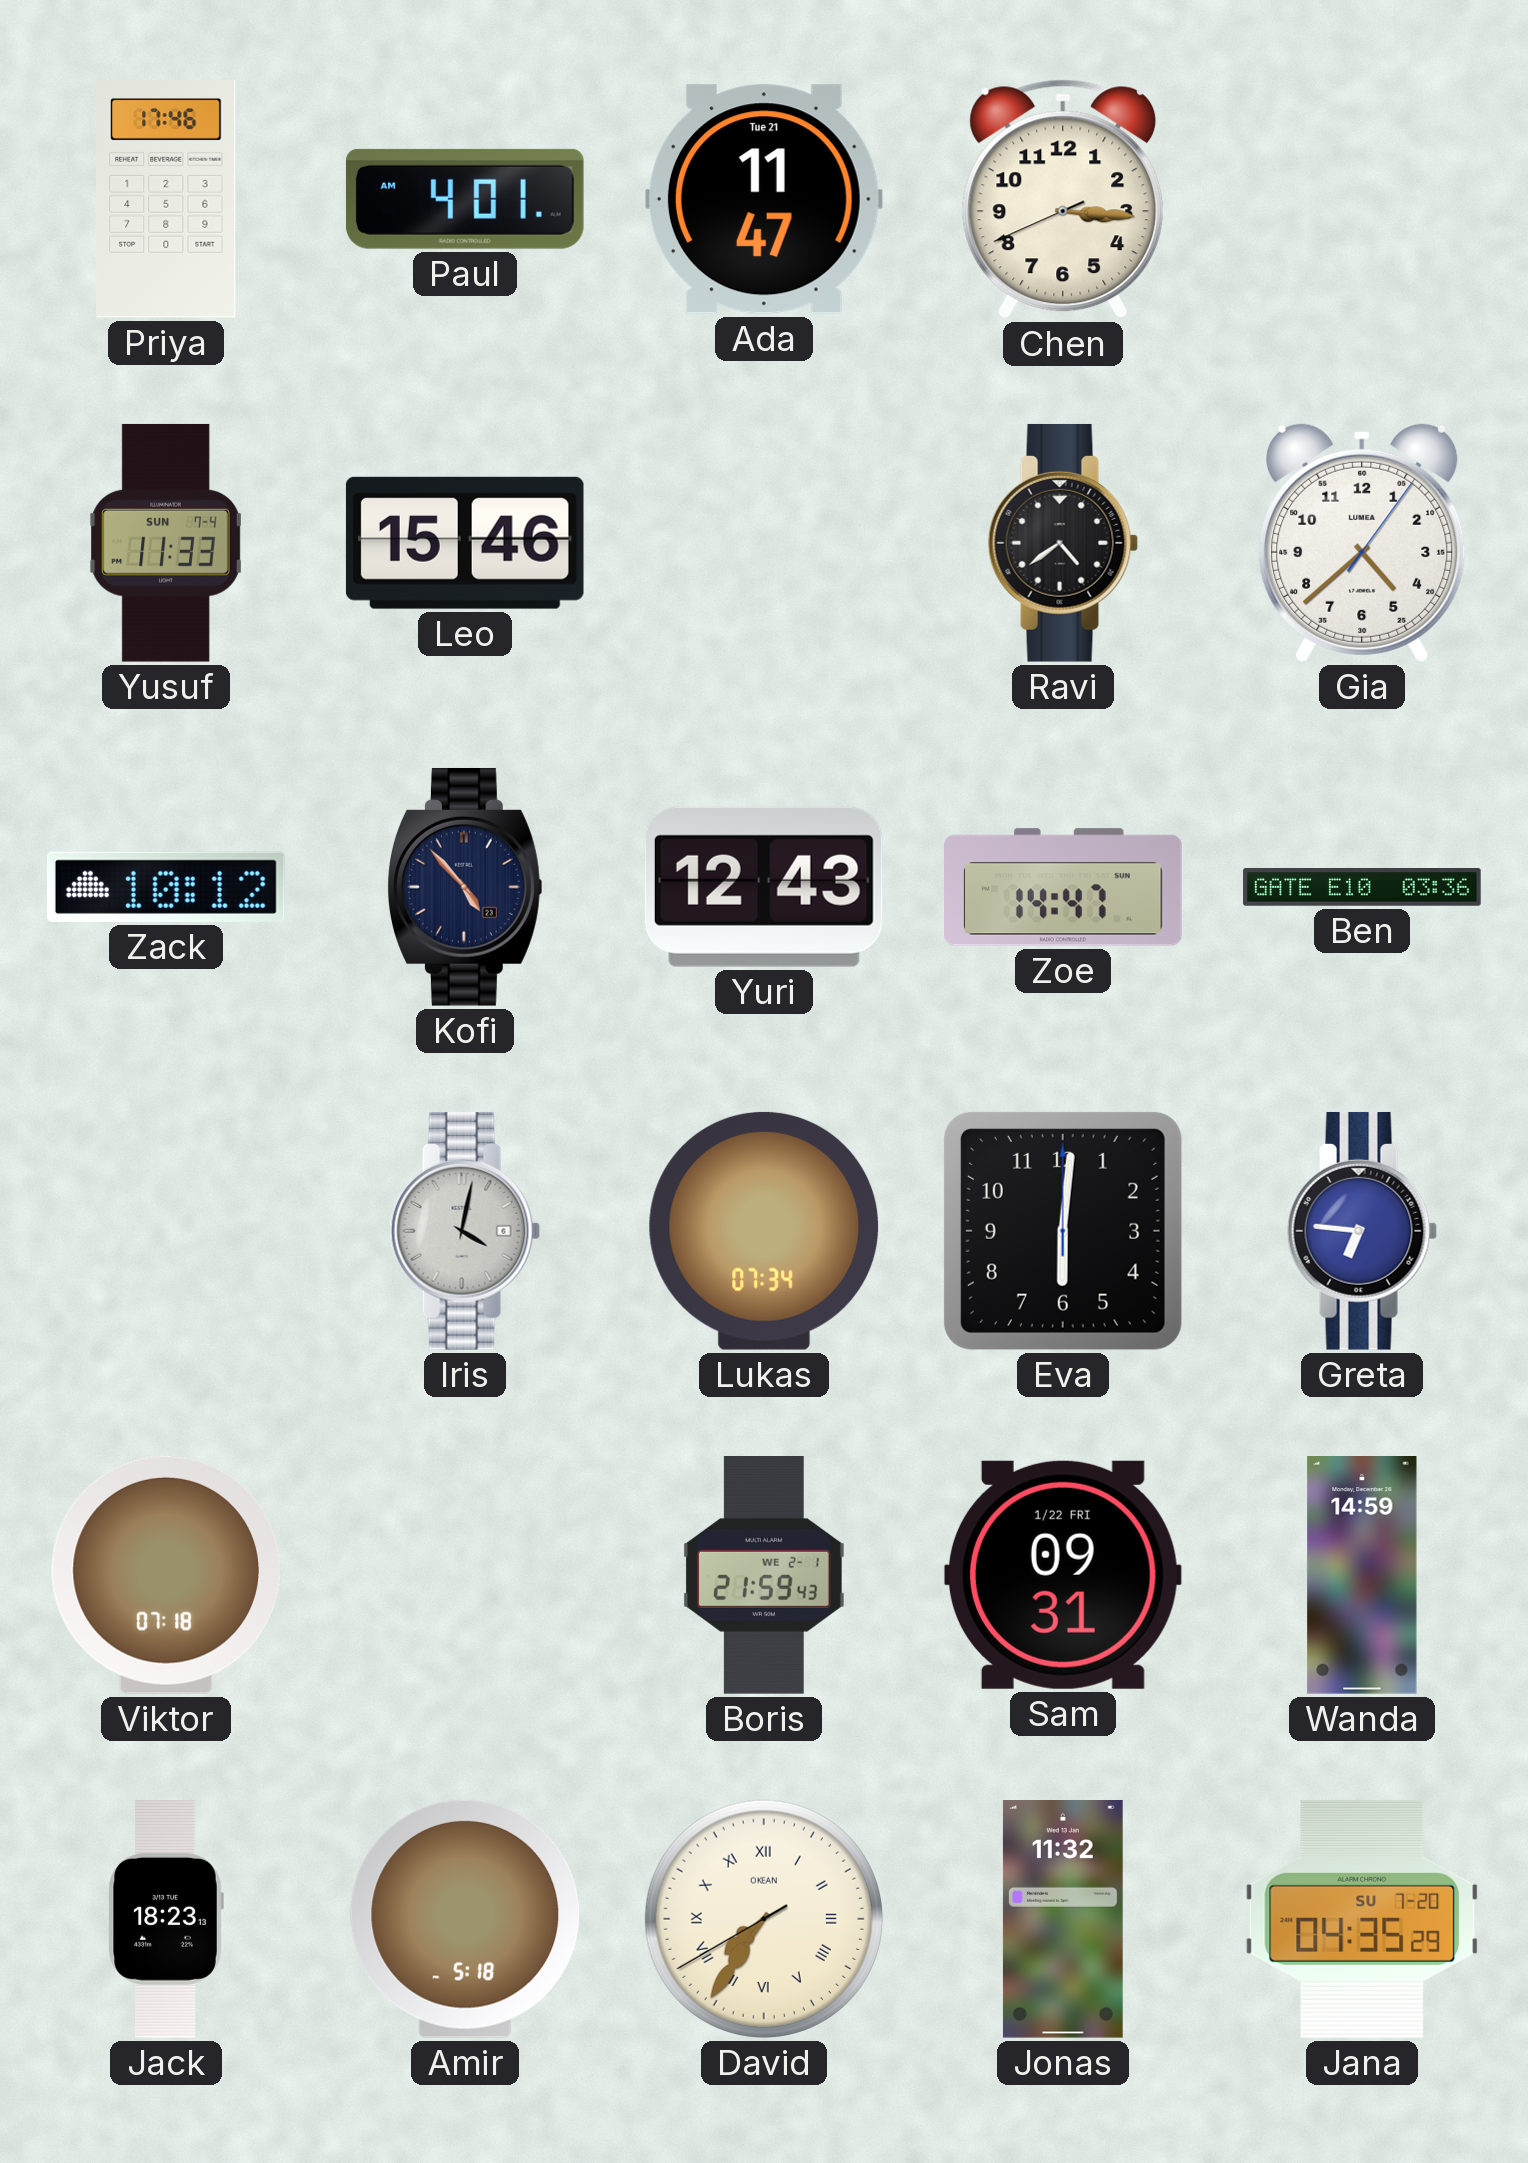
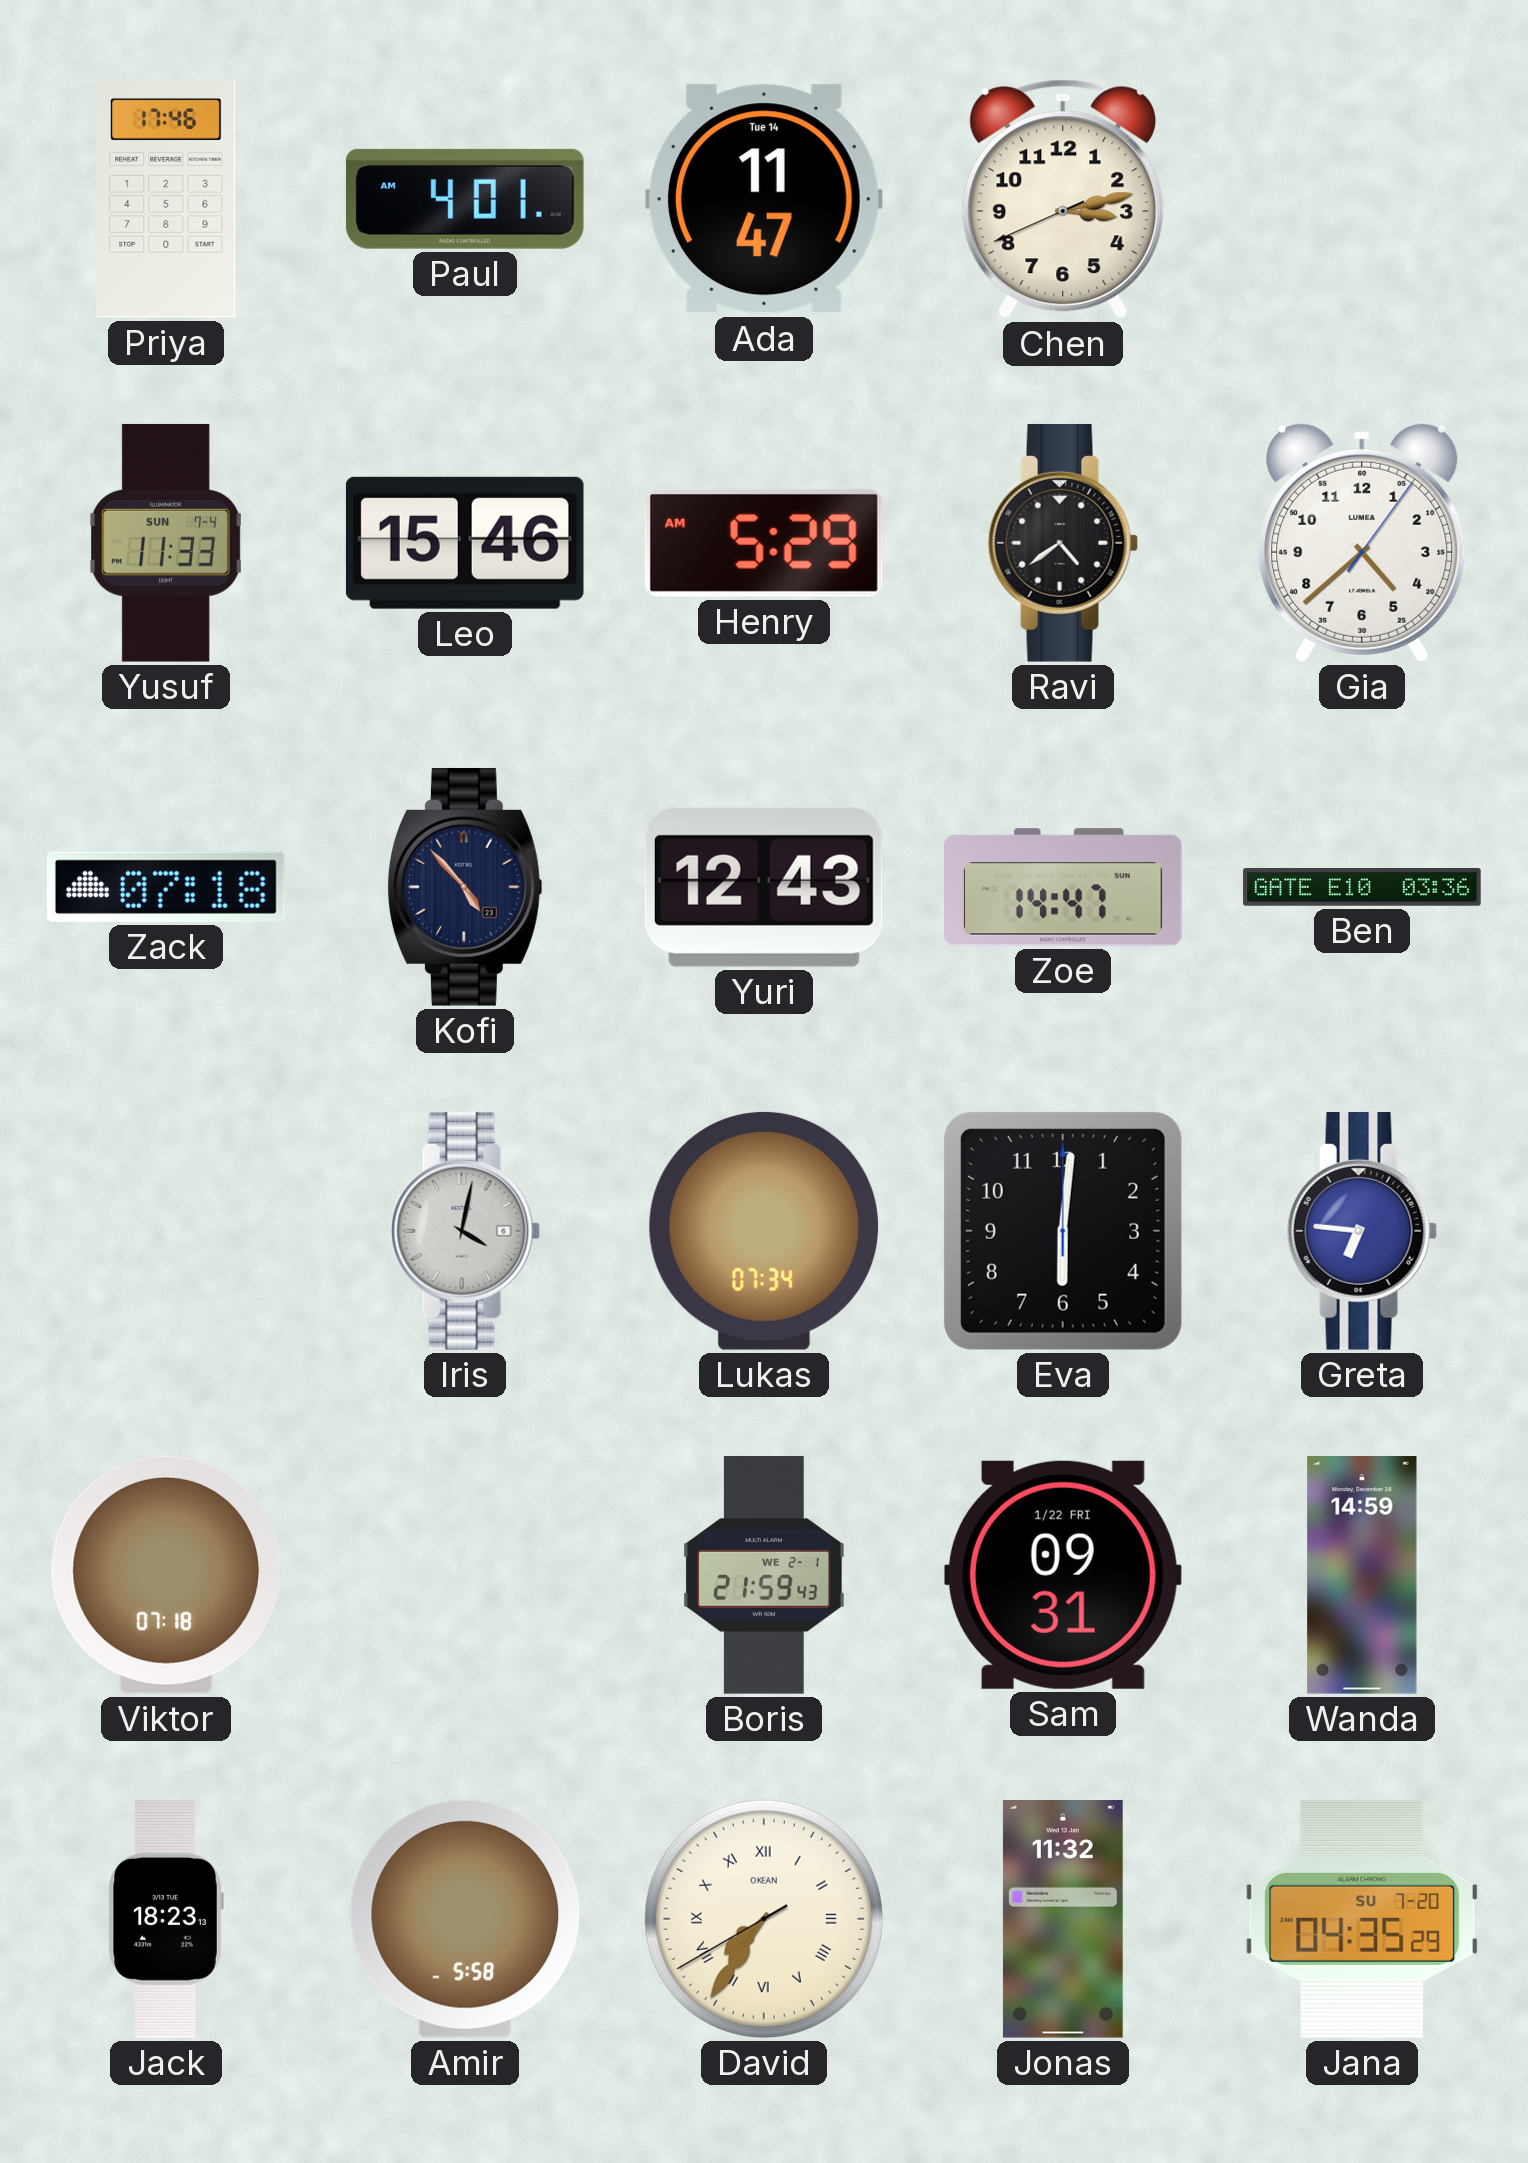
Ada date: Tue 21 -> Tue 14 (764, 199)
Chen: 3:15 -> 3:12 (1063, 199)
Henry: none -> 5:29 (764, 543)
Zack: 10:12 -> 07:18 (166, 887)
Amir: 5:18 -> 5:58 (465, 1919)
